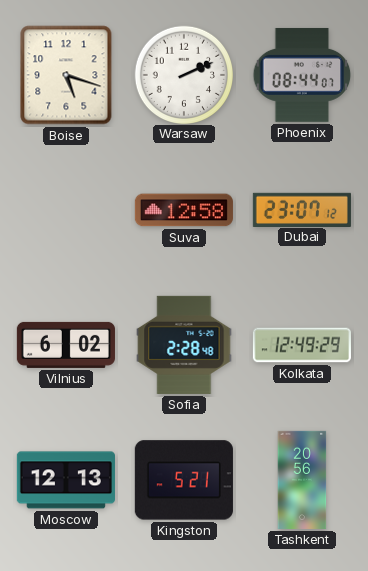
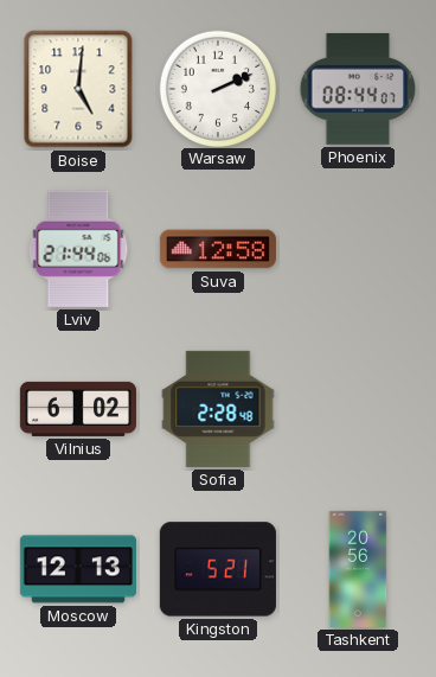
Boise: 5:18 -> 5:01 (78, 89)
Lviv: none -> 21:44 (78, 249)
Dubai: 23:07 -> none (302, 209)
Kolkata: 12:49 -> none (302, 345)
